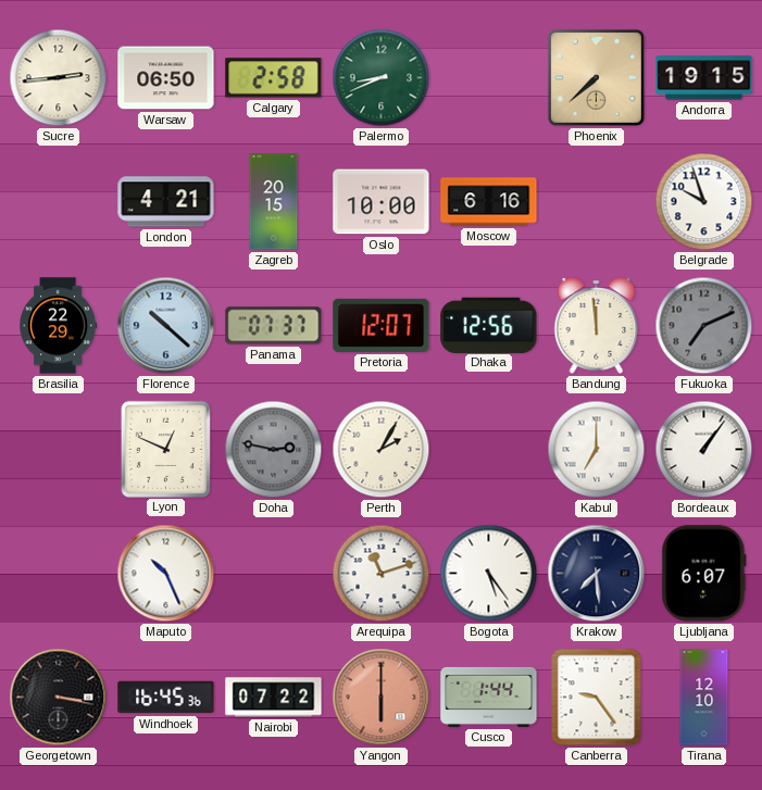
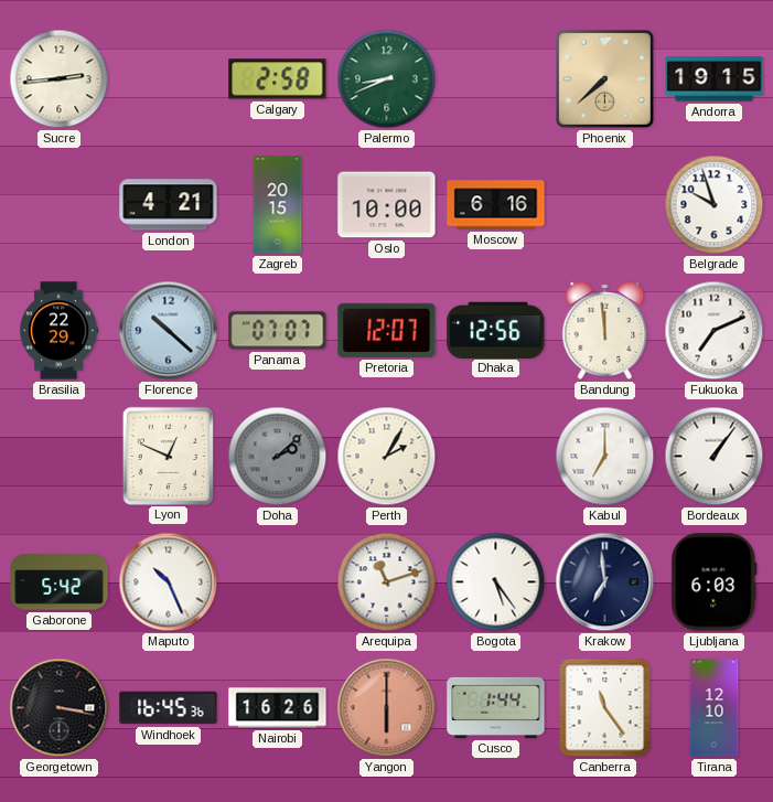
Warsaw: 06:50 -> none (166, 78)
Panama: 07:37 -> 07:07 (278, 331)
Fukuoka dial: grey -> white (715, 331)
Doha: 2:47 -> 2:08 (278, 457)
Gaborone: none -> 5:42 (60, 582)
Krakow: 7:29 -> 6:59 (605, 582)
Ljubljana: 6:07 -> 6:03 (715, 582)
Nairobi: 07:22 -> 16:26 (278, 708)
Canberra: 9:24 -> 11:24 (605, 708)
